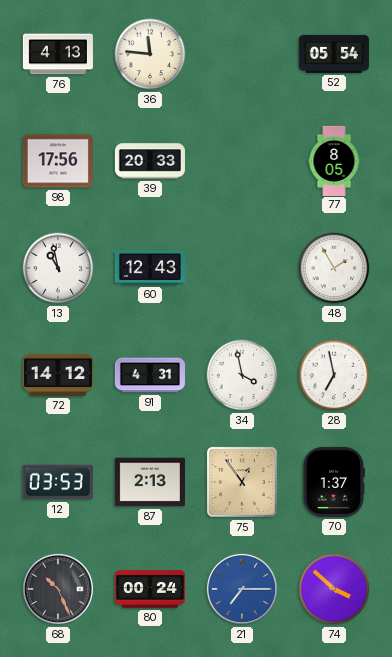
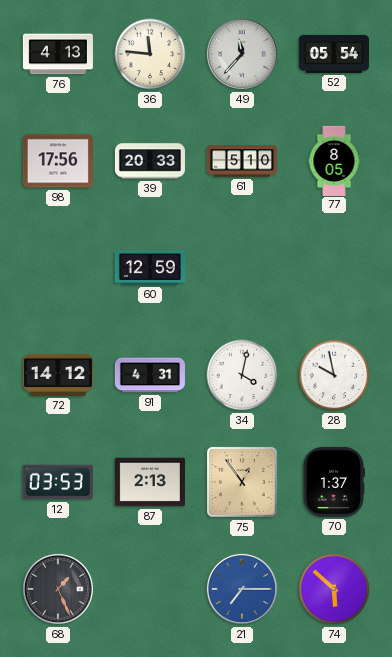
49: none -> 11:37 (242, 54)
61: none -> 5:10 (241, 161)
13: 10:58 -> none (58, 268)
60: 12:43 -> 12:59 (150, 268)
48: 1:55 -> none (334, 268)
34: 3:58 -> 4:02 (242, 375)
28: 6:58 -> 9:58 (334, 375)
68: 10:26 -> 1:26 (58, 589)
80: 00:24 -> none (150, 589)
74: 3:52 -> 5:52 (334, 589)
